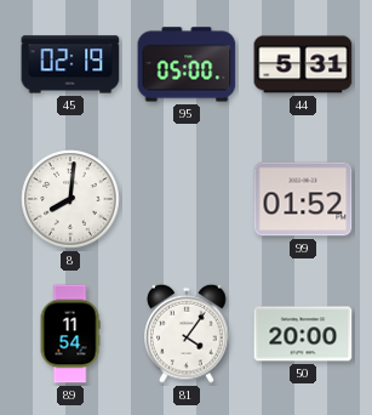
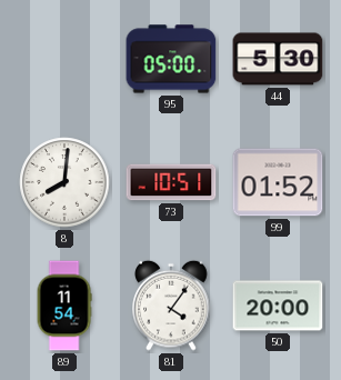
45: 02:19 -> none (70, 64)
44: 5:31 -> 5:30 (278, 59)
73: none -> 10:51 (171, 182)
